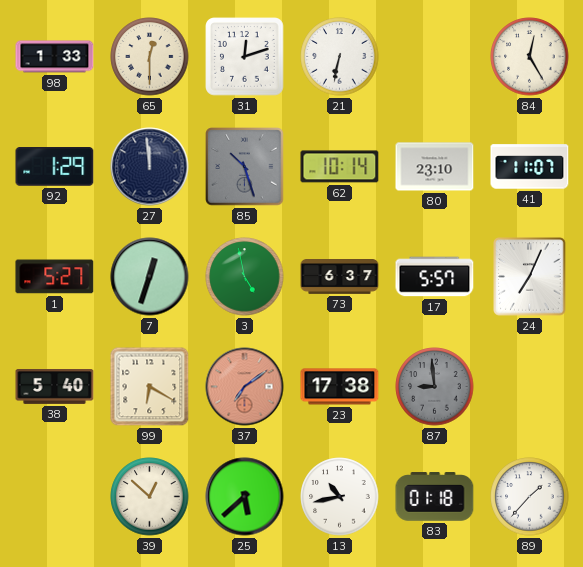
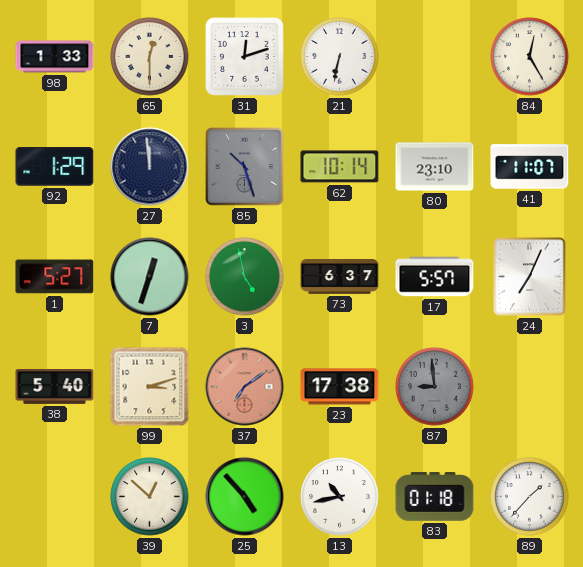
99: 6:20 -> 3:12 (150, 387)
25: 5:38 -> 4:53 (245, 497)
